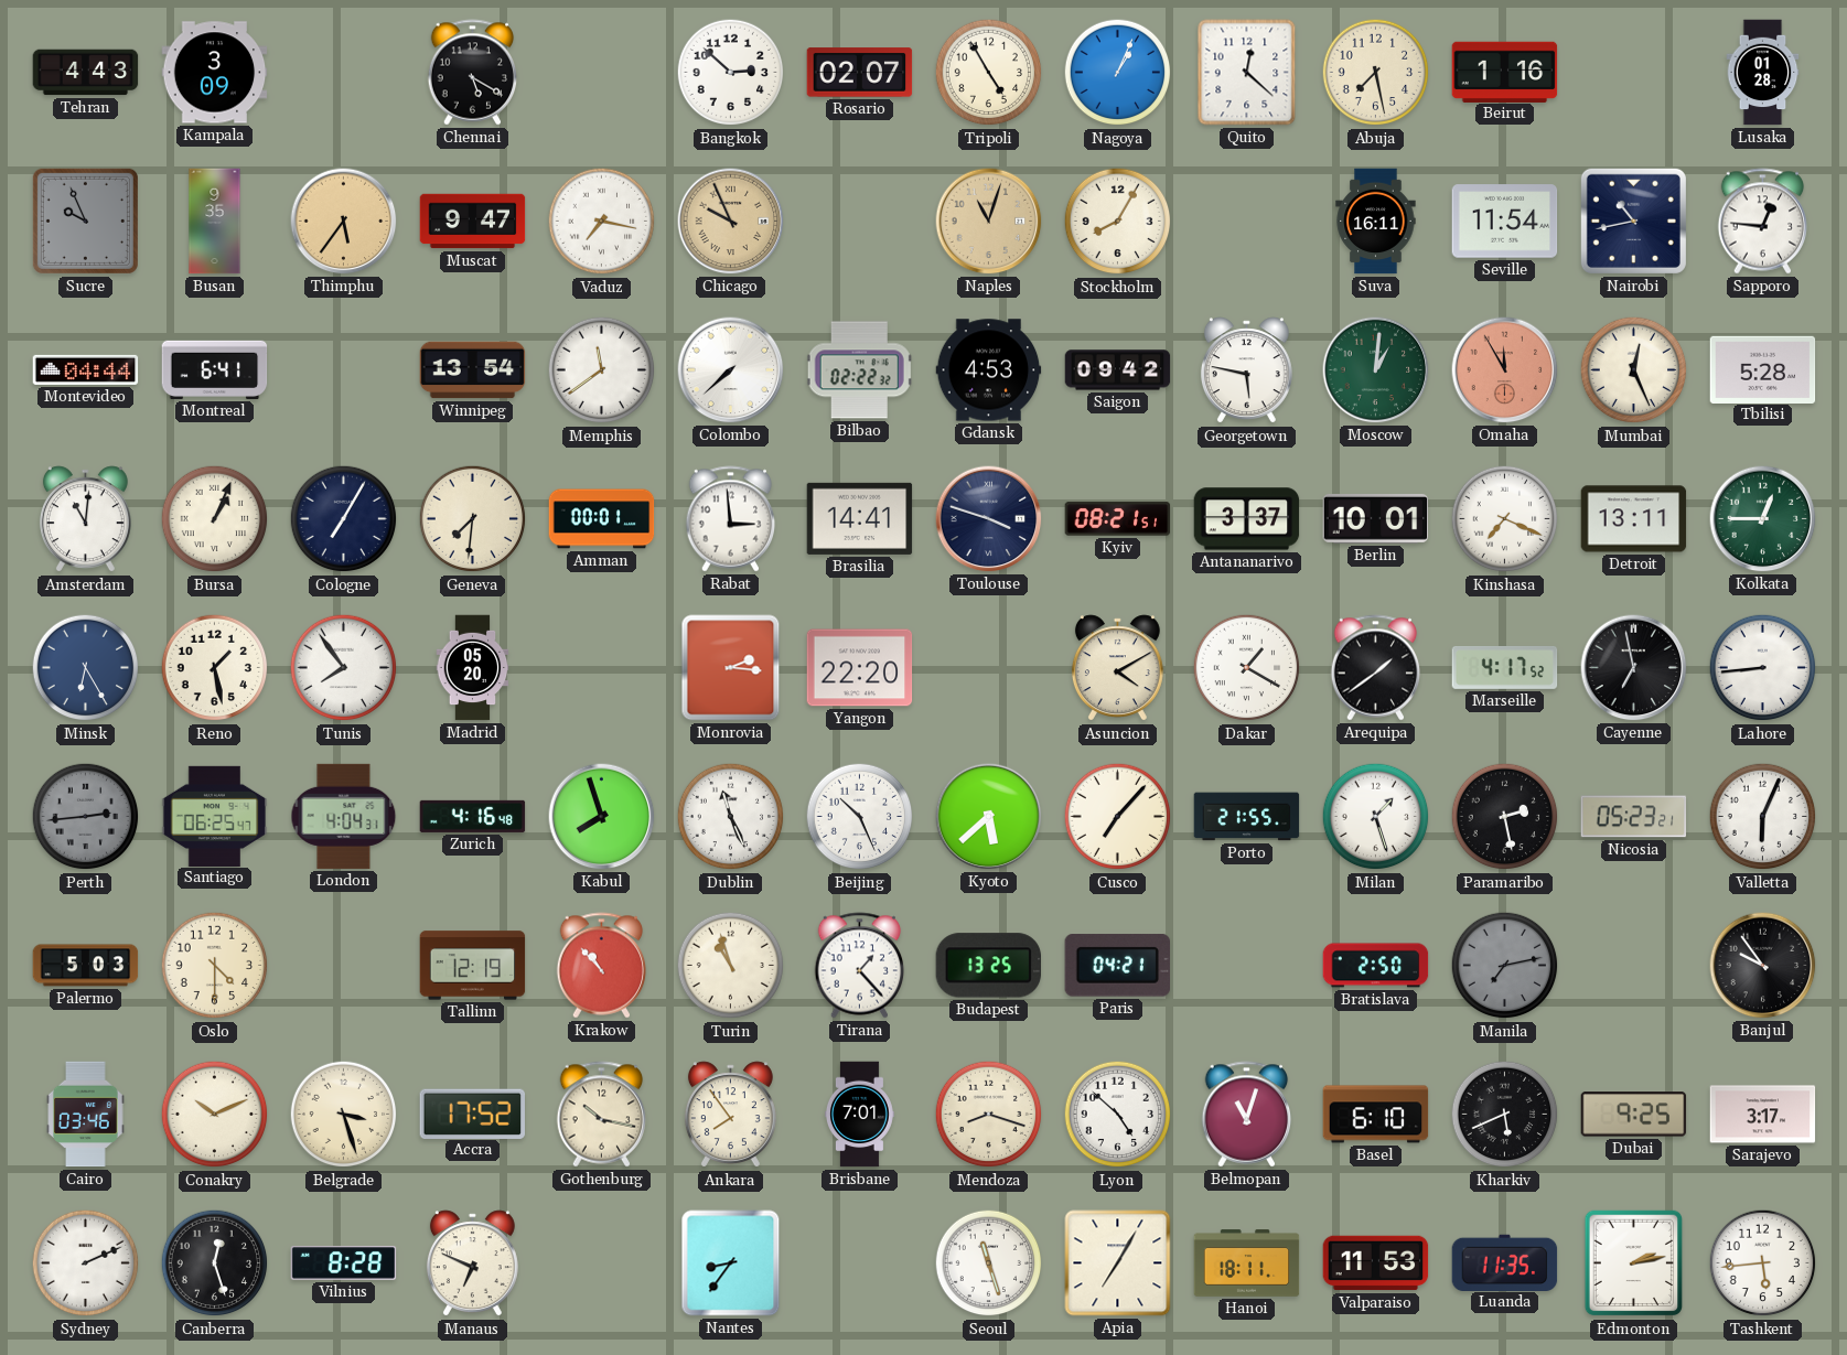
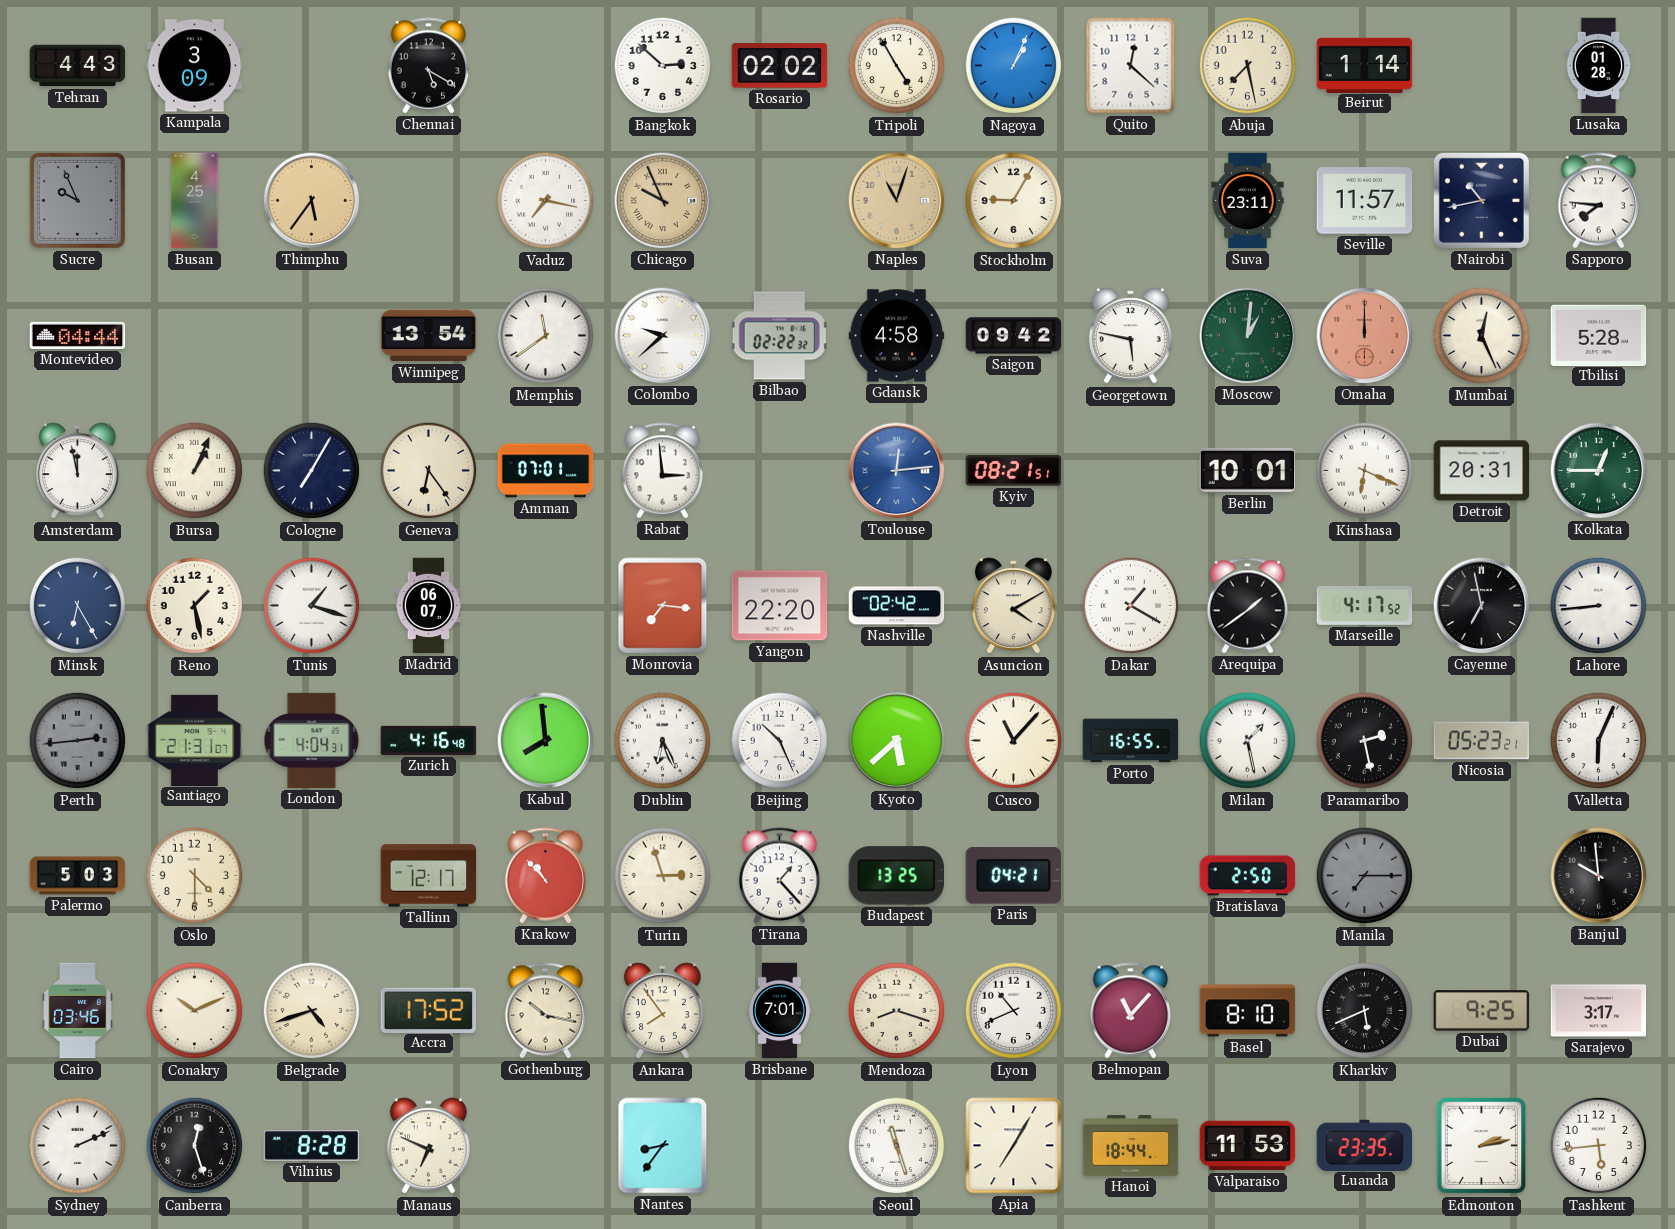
Rosario: 02:07 -> 02:02 (780, 66)
Beirut: 1:16 -> 1:14 (1365, 65)
Busan: 9:35 -> 4:25 (195, 201)
Muscat: 9:47 -> none (473, 222)
Stockholm: 8:05 -> 9:05 (1014, 201)
Suva: 16:11 -> 23:11 (1248, 201)
Seville: 11:54 -> 11:57 (1365, 201)
Sapporo: 12:46 -> 7:46 (1599, 201)
Montreal: 6:41 -> none (215, 369)
Colombo: 7:38 -> 9:38 (663, 336)
Gdansk: 4:53 -> 4:58 (897, 336)
Omaha: 11:55 -> 12:00 (1365, 336)
Amsterdam: 11:01 -> 11:58 (77, 471)
Geneva: 7:31 -> 6:24 (429, 471)
Amman: 00:01 -> 07:01 (546, 471)
Brasilia: 14:41 -> none (860, 518)
Toulouse: 3:48 -> 12:14 (897, 471)
Toulouse dial: navy -> blue (897, 471)
Antananarivo: 3:37 -> none (1247, 519)
Kinshasa: 7:19 -> 6:19 (1365, 471)
Detroit: 13:11 -> 20:31 (1482, 471)
Tunis: 7:54 -> 1:18 (312, 606)
Madrid: 05:20 -> 06:07 (429, 606)
Monrovia: 2:16 -> 7:16 (663, 606)
Nashville: none -> 02:42 (897, 606)
Santiago: 06:25 -> 21:31 (195, 740)
Kabul: 7:57 -> 7:59 (546, 741)
Dublin: 11:26 -> 6:26 (663, 741)
Cusco: 7:07 -> 11:07 (1014, 741)
Porto: 21:55 -> 16:55 (1131, 741)
Milan: 1:27 -> 1:28 (1248, 741)
Tallinn: 12:19 -> 12:17 (429, 876)
Turin: 10:57 -> 2:57 (663, 876)
Manila: 7:13 -> 7:15 (1365, 876)
Banjul: 9:54 -> 9:59 (1599, 876)
Belgrade: 3:27 -> 4:42 (312, 1011)
Lyon: 4:52 -> 10:41 (1014, 1011)
Belmopan: 11:03 -> 11:07 (1131, 1011)
Basel: 6:10 -> 8:10 (1248, 1011)
Hanoi: 18:11 -> 18:44 (1131, 1146)
Luanda: 11:35 -> 23:35 (1365, 1145)
